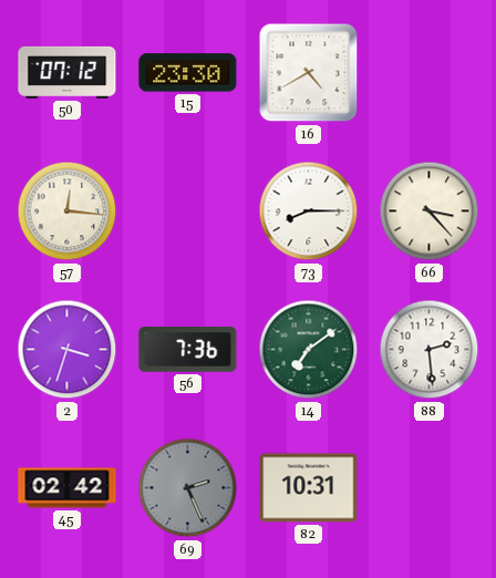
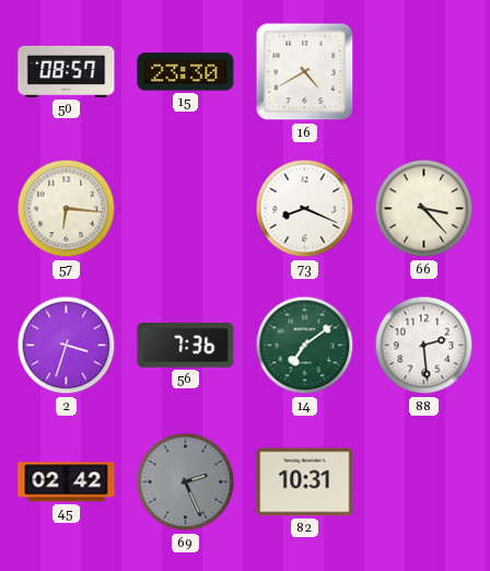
50: 07:12 -> 08:57 (67, 71)
57: 12:16 -> 6:16 (67, 209)
73: 8:15 -> 8:19 (305, 209)
